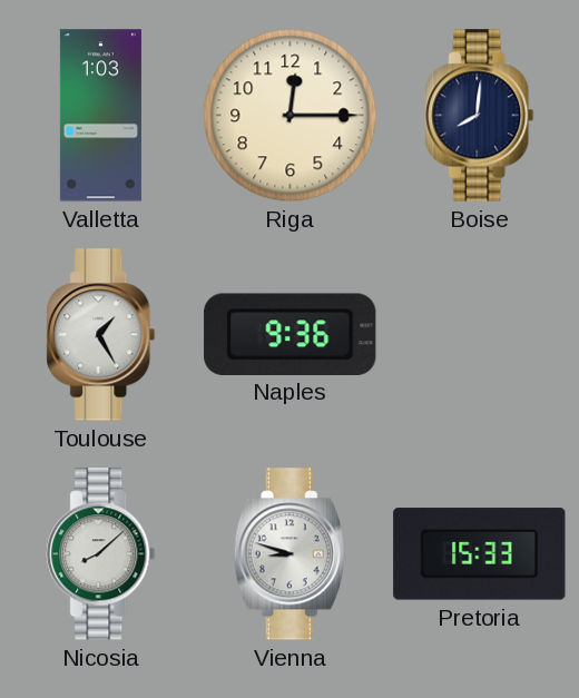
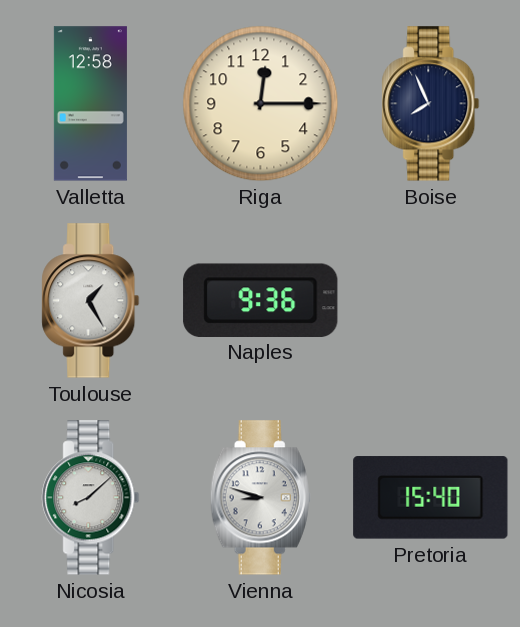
Valletta: 1:03 -> 12:58 (90, 104)
Boise: 8:01 -> 7:56 (431, 104)
Pretoria: 15:33 -> 15:40 (431, 498)
